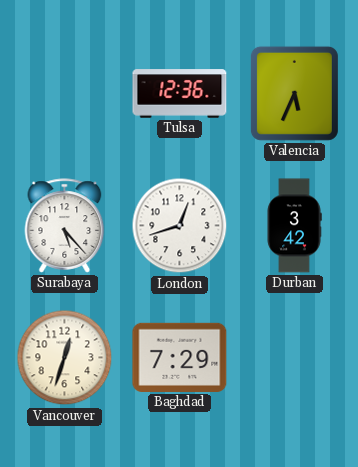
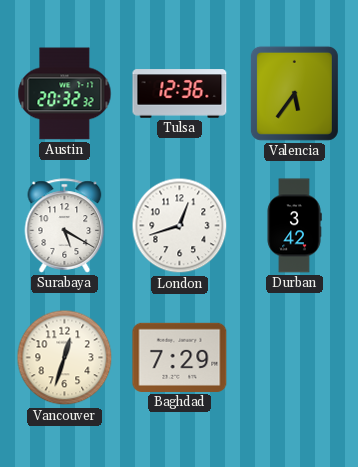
Austin: none -> 20:32 (65, 94)
Valencia: 5:34 -> 5:36 (294, 93)
Surabaya: 5:23 -> 5:20 (65, 226)
